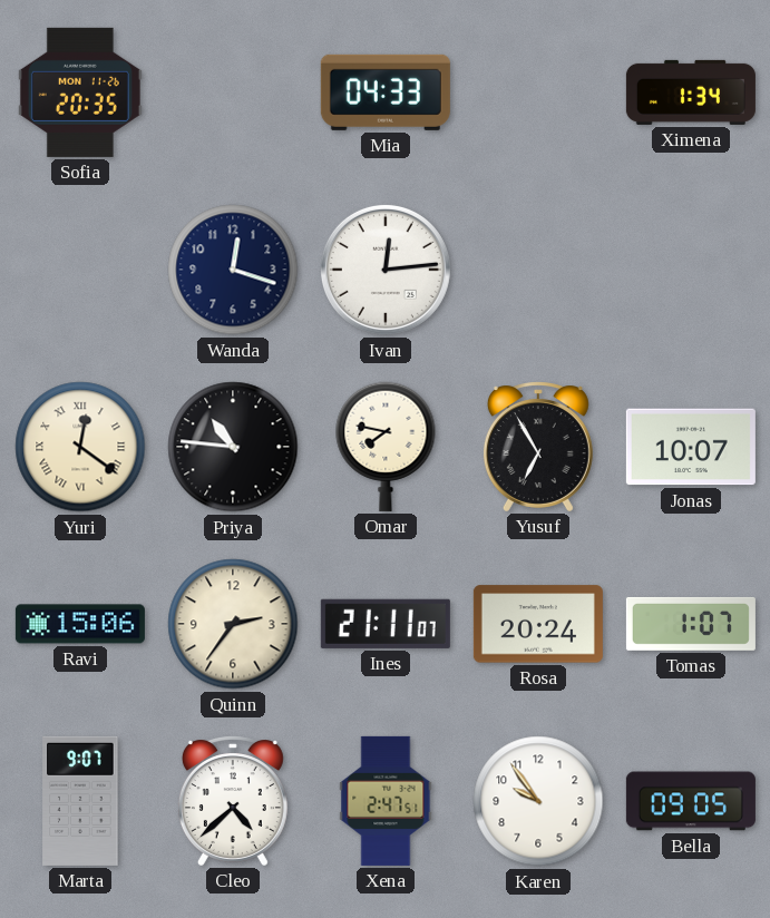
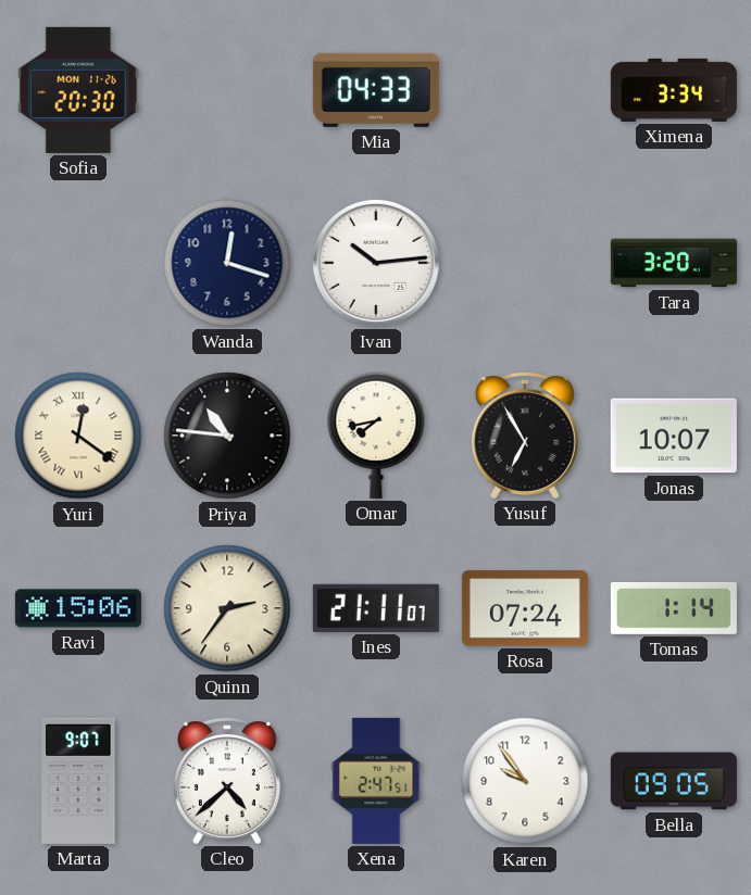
Sofia: 20:35 -> 20:30 (78, 90)
Ximena: 1:34 -> 3:34 (674, 90)
Ivan: 12:14 -> 10:14 (376, 263)
Tara: none -> 3:20 (674, 263)
Omar: 7:47 -> 7:43 (376, 436)
Rosa: 20:24 -> 07:24 (525, 608)
Tomas: 1:07 -> 1:14 (674, 608)
